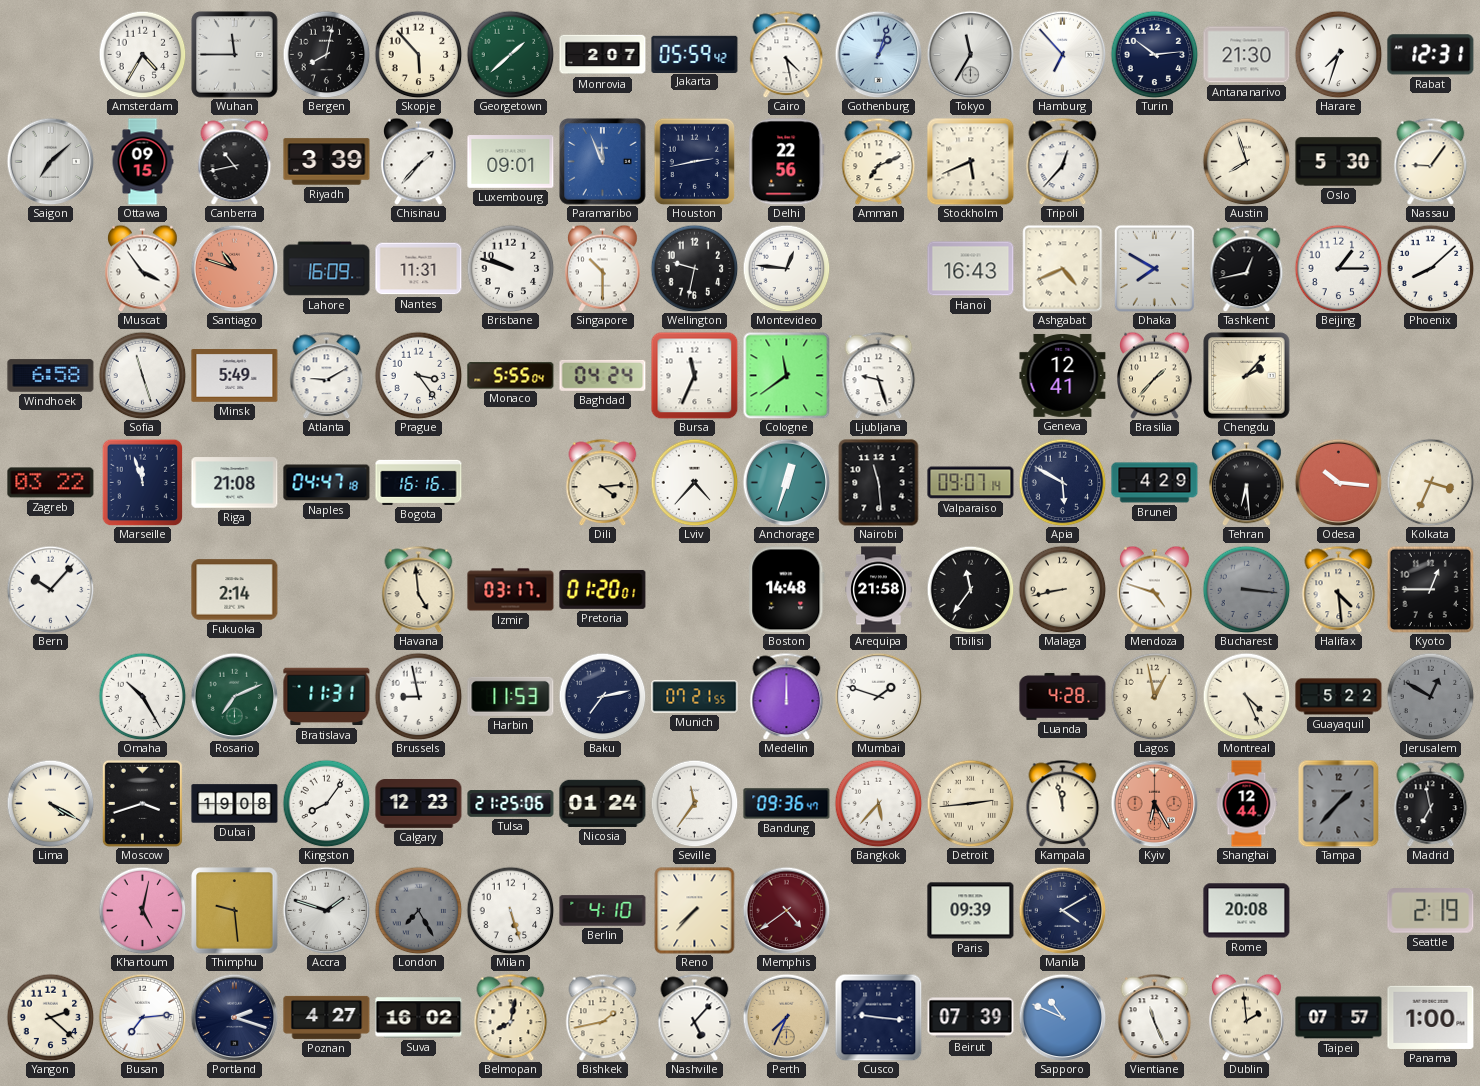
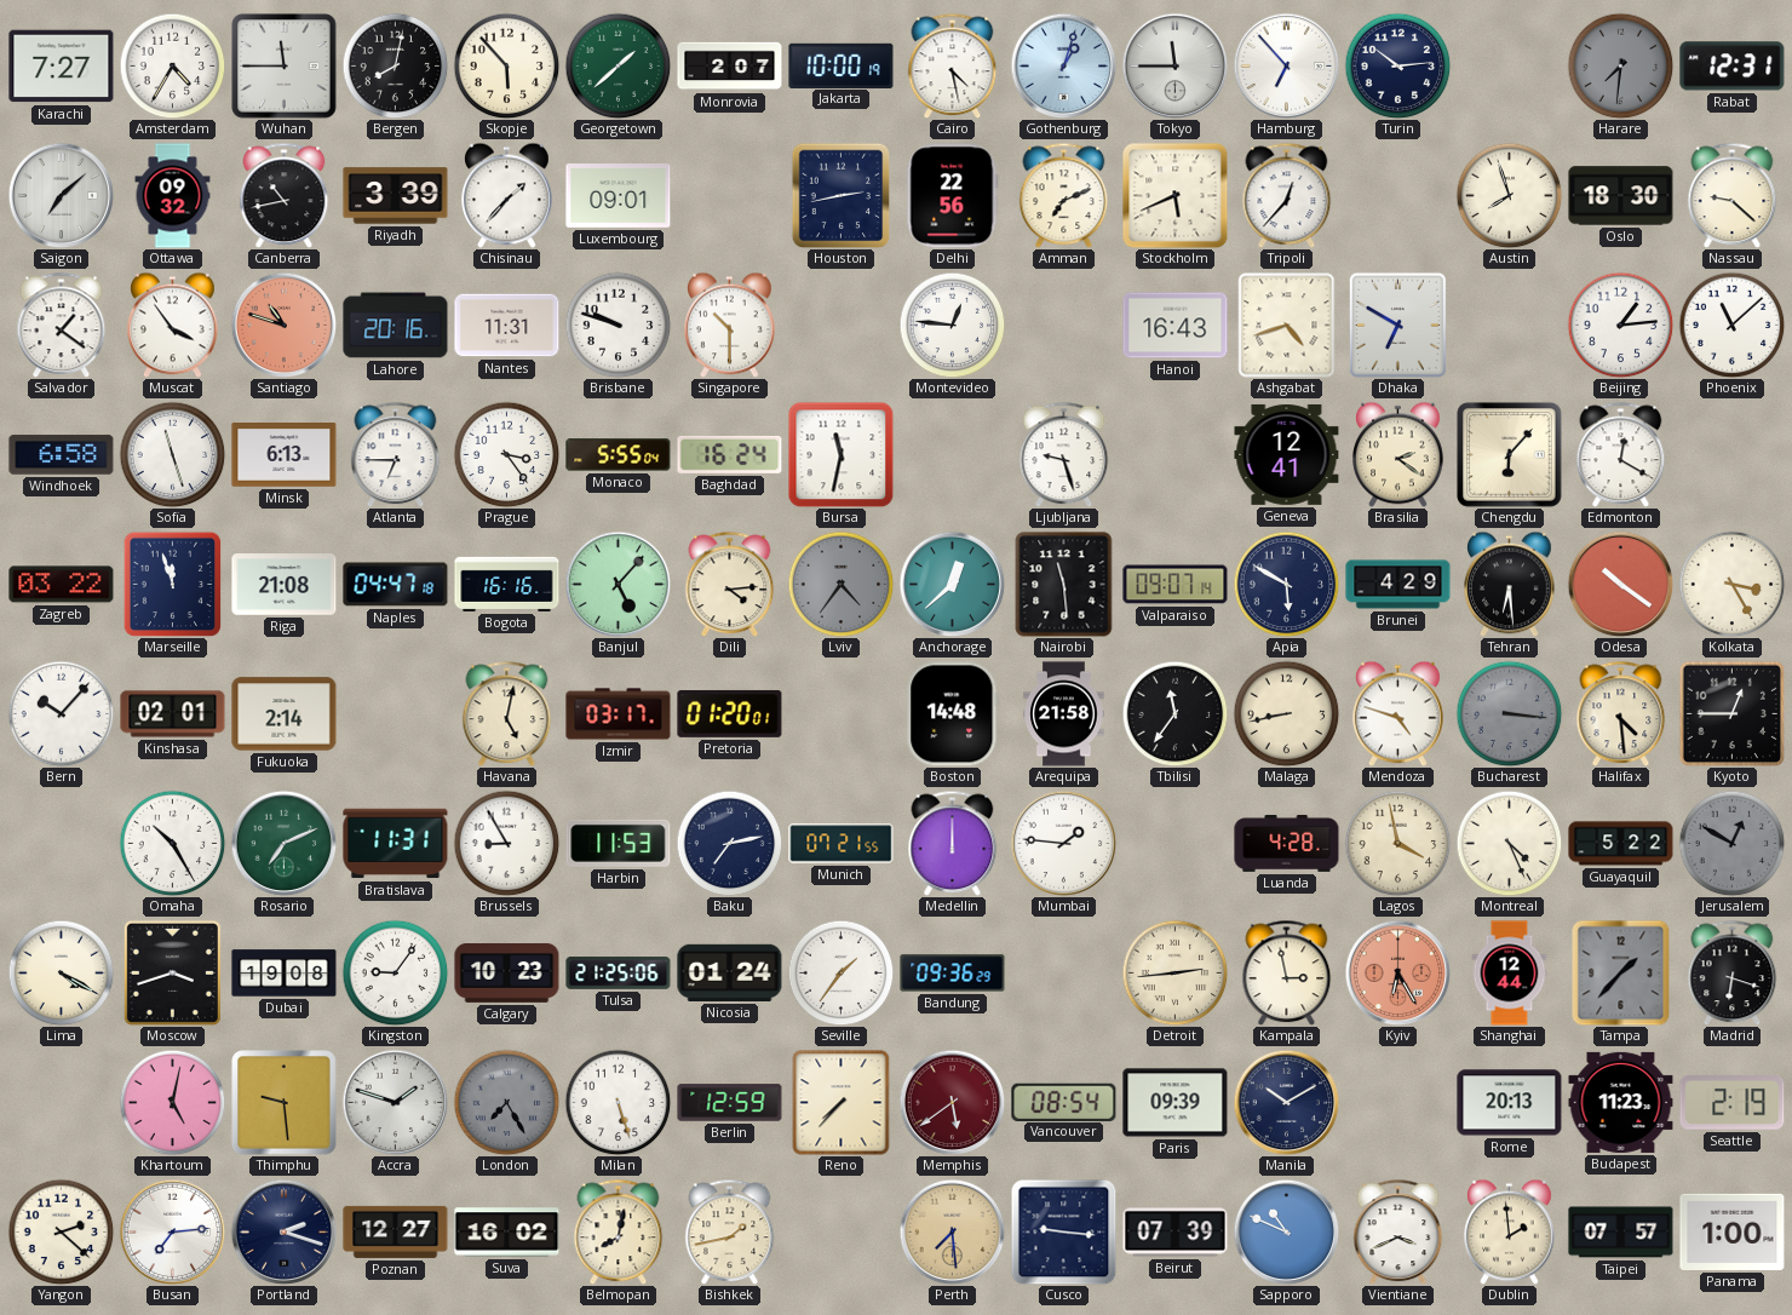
Karachi: none -> 7:27 (62, 67)
Jakarta: 05:59 -> 10:00 (842, 65)
Tokyo: 11:35 -> 11:45 (1174, 65)
Antananarivo: 21:30 -> none (1247, 55)
Harare: 7:33 -> 7:31 (1620, 65)
Harare dial: white -> grey (1620, 65)
Ottawa: 09:15 -> 09:32 (173, 196)
Paramaribo: 11:56 -> none (603, 162)
Oslo: 5:30 -> 18:30 (1621, 196)
Nassau: 9:06 -> 9:22 (1733, 195)
Salvador: none -> 1:21 (62, 325)
Lahore: 16:09 -> 20:16 (396, 326)
Wellington: 9:32 -> none (694, 268)
Ashgabat: 4:41 -> 4:42 (1287, 326)
Dhaka: 7:50 -> 6:50 (1397, 325)
Tashkent: 12:43 -> none (1247, 268)
Beijing: 1:15 -> 1:14 (1620, 325)
Phoenix: 8:08 -> 11:08 (1731, 325)
Minsk: 5:49 -> 6:13 (285, 455)
Atlanta: 9:10 -> 6:45 (396, 454)
Baghdad: 04:24 -> 16:24 (730, 454)
Bursa: 11:34 -> 11:32 (840, 454)
Cologne: 11:39 -> none (786, 375)
Brasilia: 1:37 -> 2:21 (1398, 454)
Chengdu: 2:07 -> 6:07 (1510, 455)
Edmonton: none -> 12:20 (1621, 454)
Banjul: none -> 5:07 (618, 584)
Lviv: 4:37 -> 4:36 (840, 584)
Lviv dial: white -> grey (840, 584)
Anchorage: 12:33 -> 12:38 (952, 584)
Odesa: 10:16 -> 10:21 (1620, 584)
Kolkata: 3:34 -> 3:25 (1731, 584)
Kinshasa: none -> 02:01 (173, 714)
Havana: 4:59 -> 5:02 (507, 713)
Brussels: 8:58 -> 8:55 (506, 843)
Mumbai: 1:48 -> 1:46 (1063, 843)
Lagos: 12:58 -> 3:58 (1397, 843)
Kingston: 8:06 -> 9:06 (395, 972)
Calgary: 12:23 -> 10:23 (507, 974)
Seville: 11:36 -> 1:36 (840, 972)
Bandung: 09:36:47 -> 09:36:29 (953, 974)
Bangkok: 5:37 -> none (878, 803)
Kampala: 11:58 -> 2:58 (1287, 972)
Madrid: 6:58 -> 6:18 (1733, 972)
Berlin: 4:10 -> 12:59 (730, 1103)
Memphis: 4:39 -> 5:39 (952, 1102)
Vancouver: none -> 08:54 (1064, 1102)
Manila: 4:10 -> 10:10 (1286, 1102)
Rome: 20:08 -> 20:13 (1510, 1103)
Budapest: none -> 11:23 (1621, 1102)
Poznan: 4:27 -> 12:27 (396, 1231)
Nashville: 5:07 -> none (695, 1017)
Perth: 7:34 -> 7:29 (952, 1231)
Vientiane: 11:26 -> 3:41 (1398, 1231)
